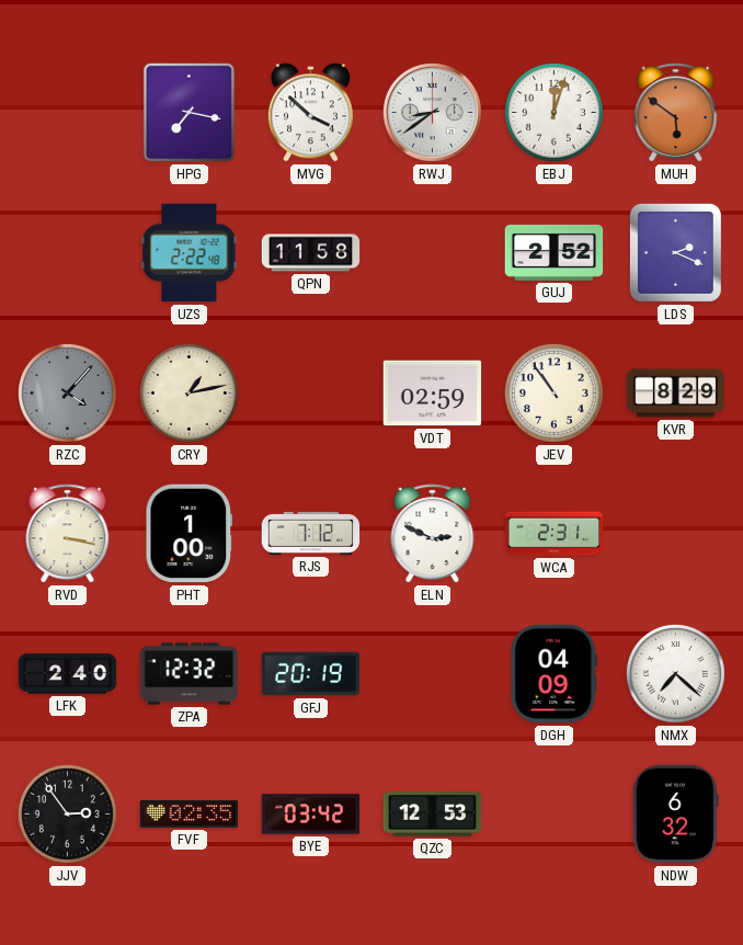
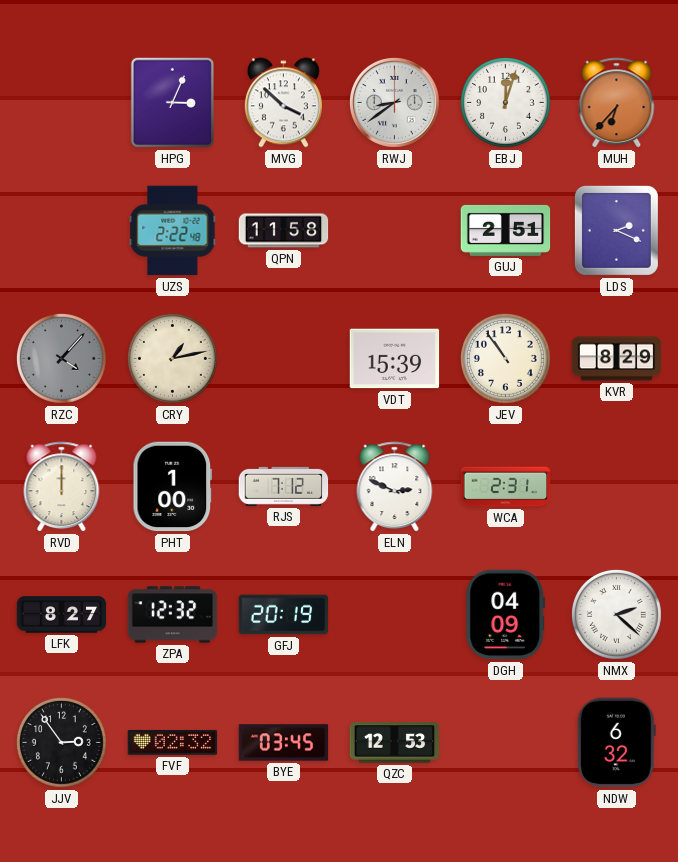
HPG: 7:17 -> 3:04 (172, 102)
MUH: 5:51 -> 6:37 (617, 103)
GUJ: 2:52 -> 2:51 (506, 230)
VDT: 02:59 -> 15:39 (395, 359)
RVD: 3:17 -> 12:00 (62, 487)
LFK: 2:40 -> 8:27 (62, 615)
NMX: 7:22 -> 2:22 (616, 614)
FVF: 02:35 -> 02:32 (173, 743)
BYE: 03:42 -> 03:45 (284, 743)
